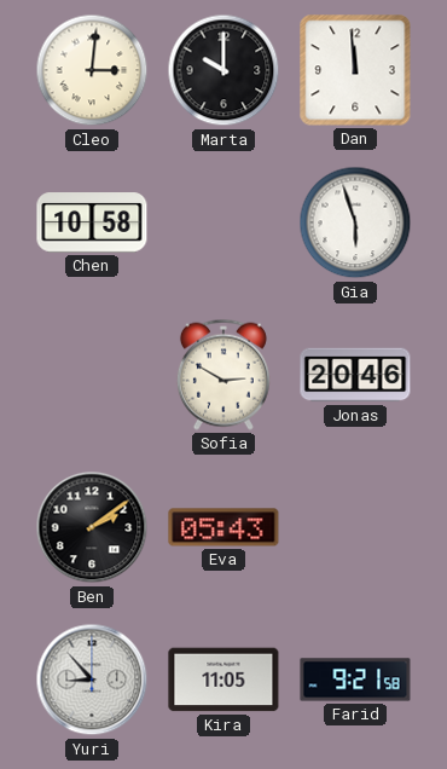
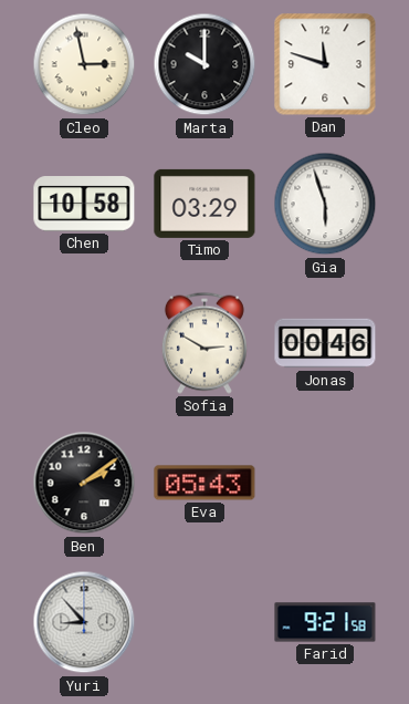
Cleo: 3:01 -> 2:58 (84, 64)
Dan: 11:59 -> 11:48 (325, 64)
Timo: none -> 03:29 (204, 204)
Jonas: 20:46 -> 00:46 (325, 343)
Kira: 11:05 -> none (224, 680)
